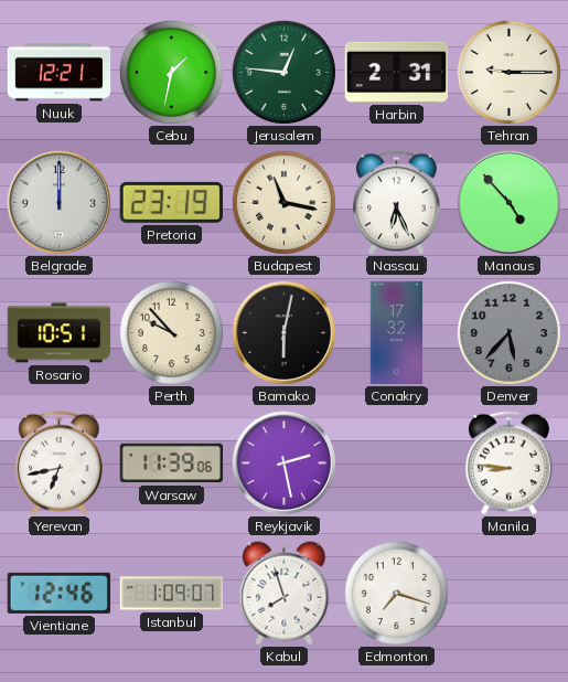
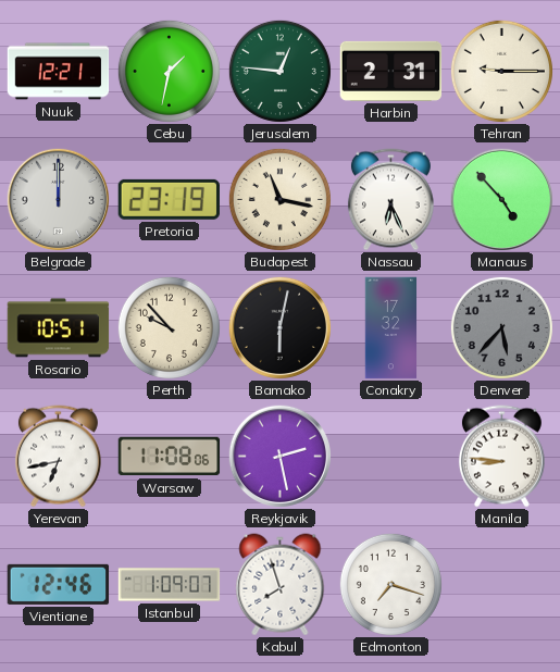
Warsaw: 11:39 -> 11:08 (170, 457)
